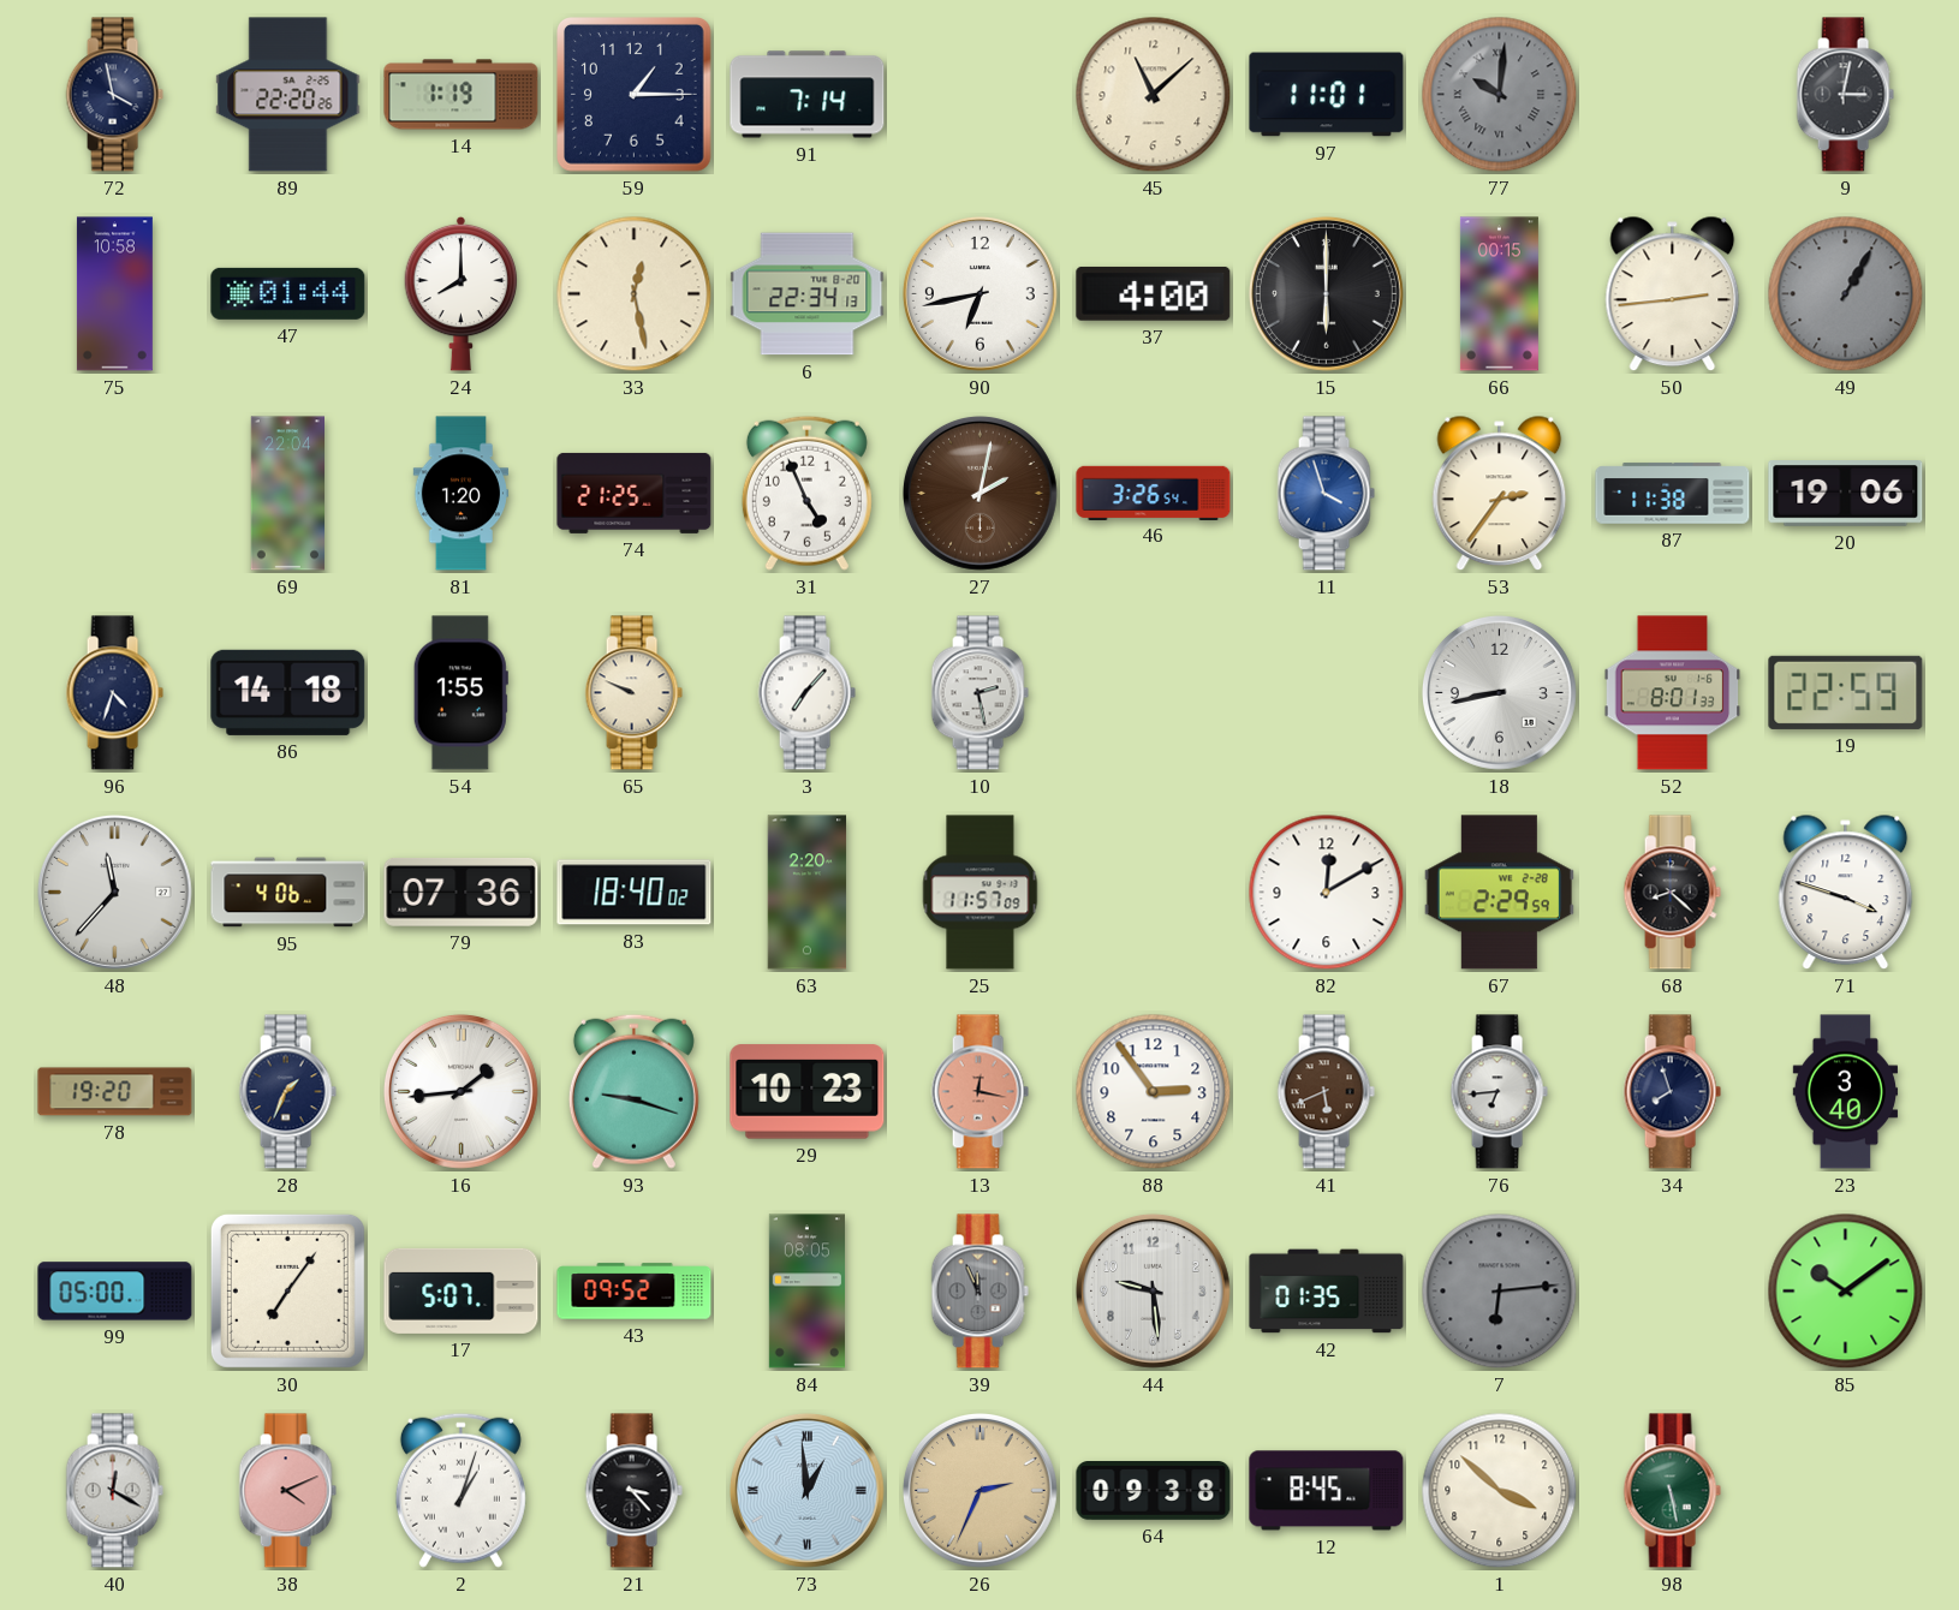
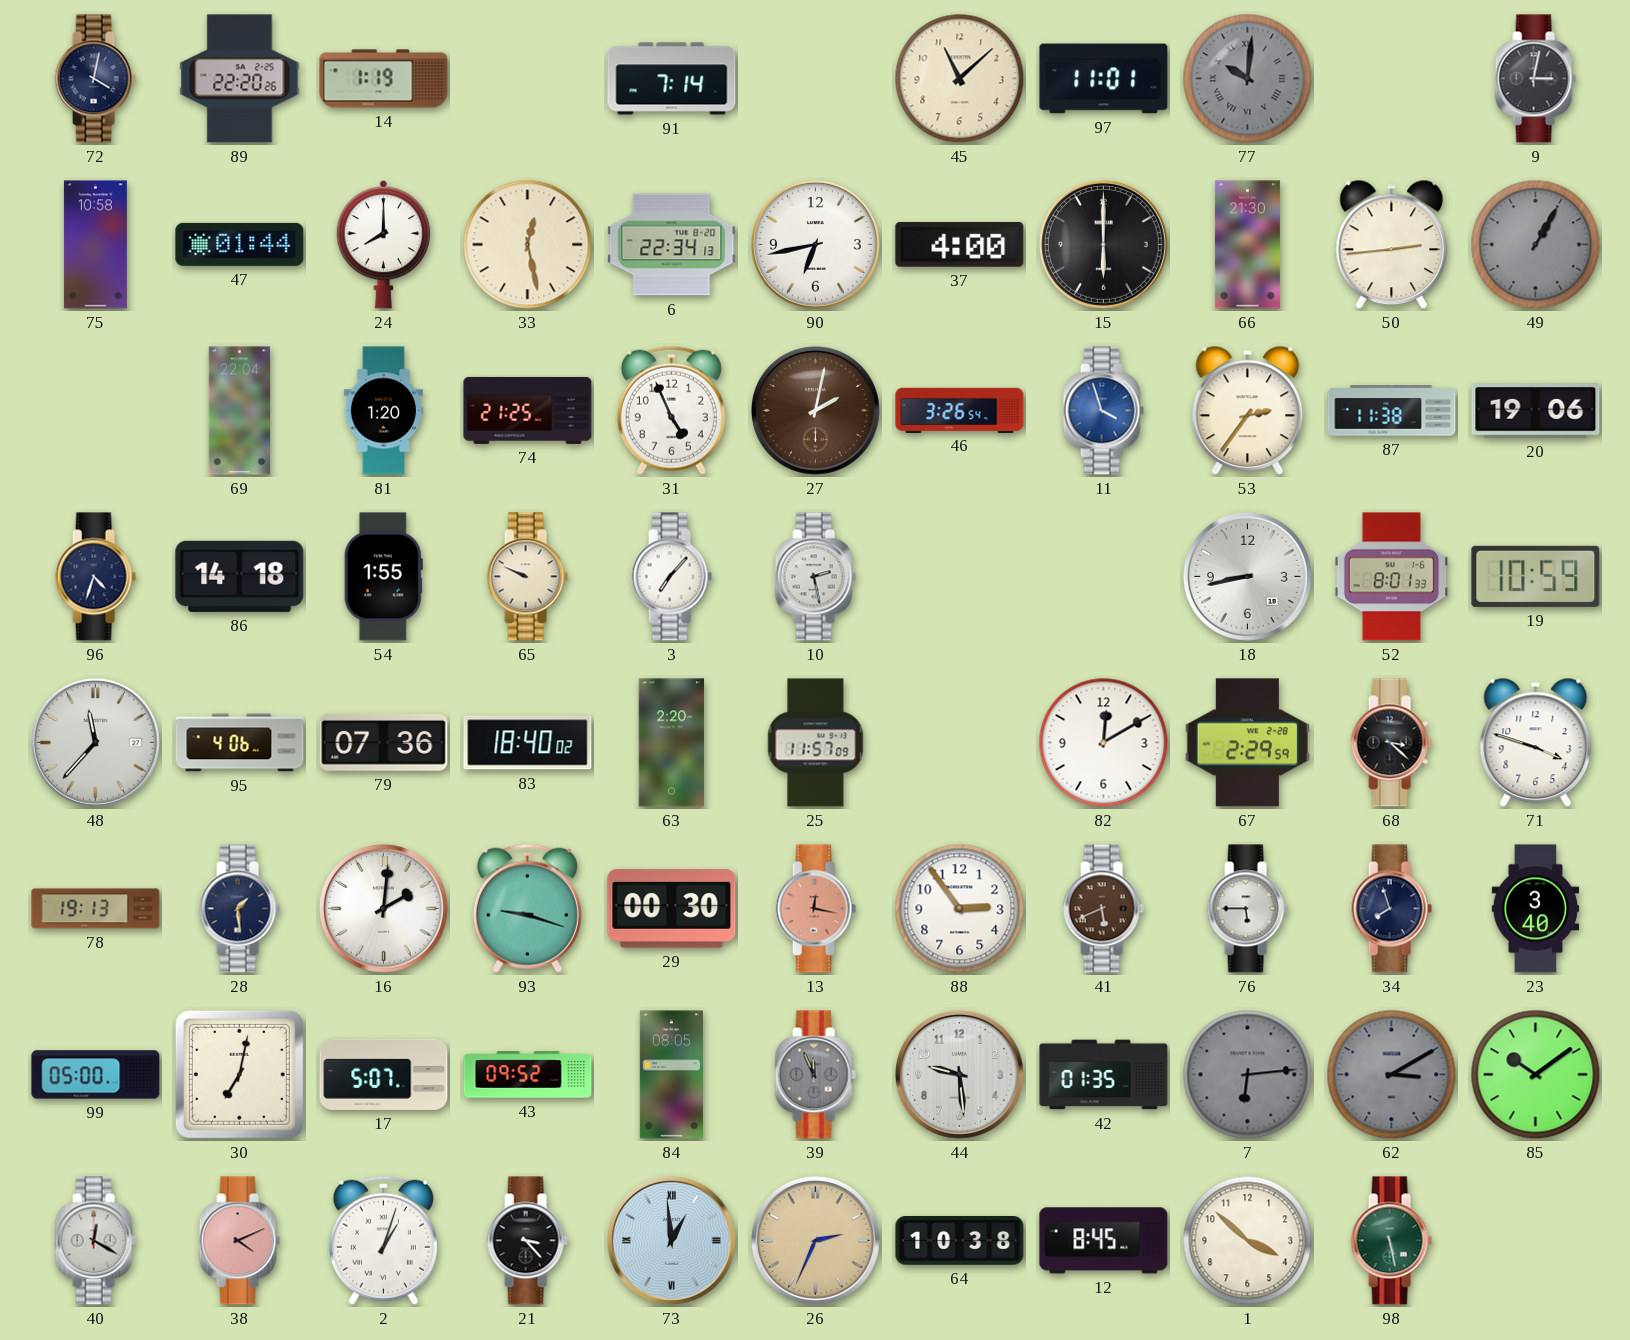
72: 3:58 -> 4:02 (95, 79)
59: 1:15 -> none (635, 95)
66: 00:15 -> 21:30 (1247, 245)
19: 22:59 -> 10:59 (1536, 576)
68: 8:22 -> 3:22 (1391, 743)
78: 19:20 -> 19:13 (96, 909)
28: 1:34 -> 1:29 (239, 909)
16: 1:44 -> 2:01 (383, 908)
29: 10:23 -> 00:30 (672, 909)
76: 6:44 -> 5:45 (1247, 909)
30: 7:06 -> 7:02 (239, 1074)
62: none -> 3:10 (1392, 1075)
64: 09:38 -> 10:38 (960, 1241)
